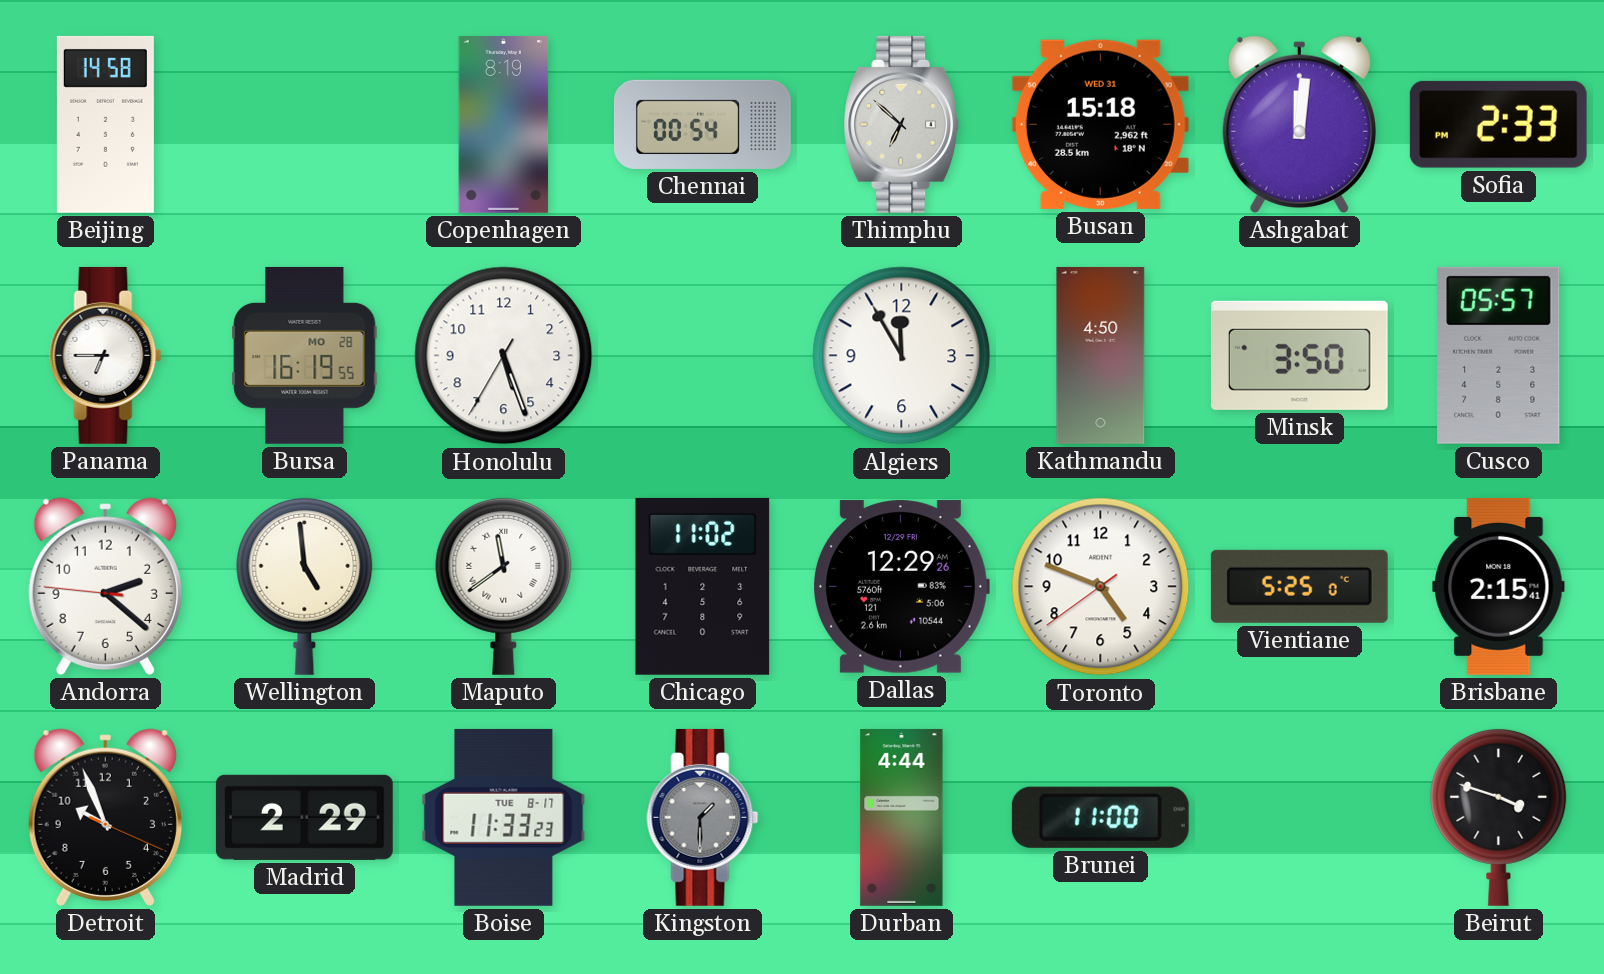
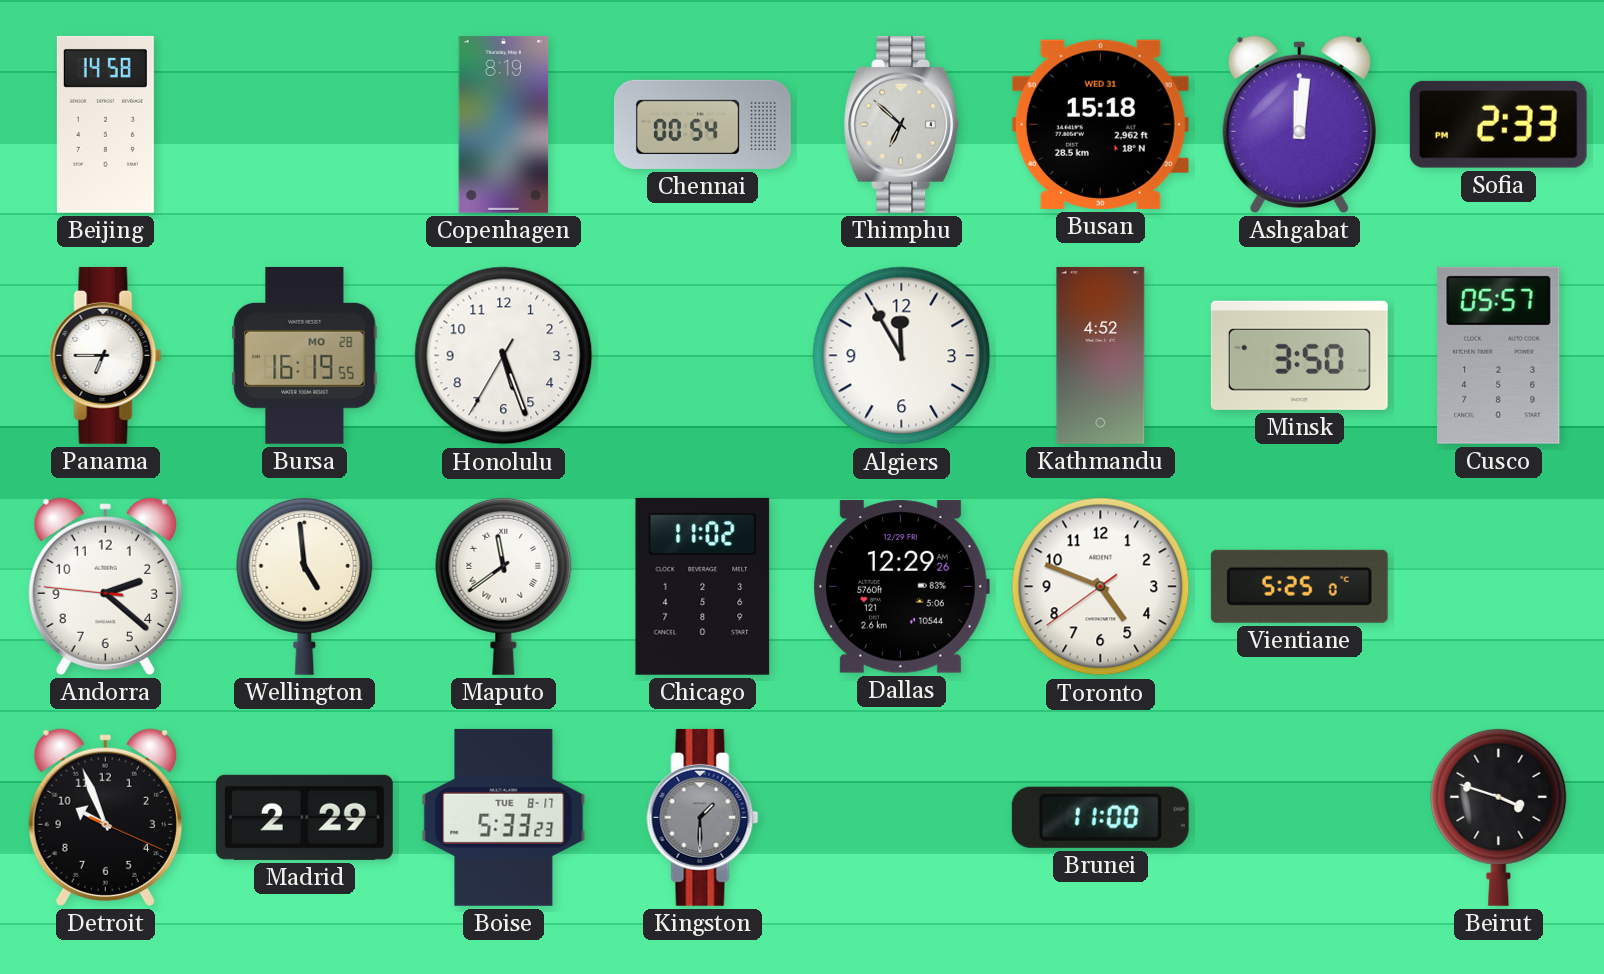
Kathmandu: 4:50 -> 4:52 (1101, 355)
Brisbane: 2:15 -> none (1499, 586)
Boise: 11:33 -> 5:33 (504, 817)
Durban: 4:44 -> none (902, 817)
